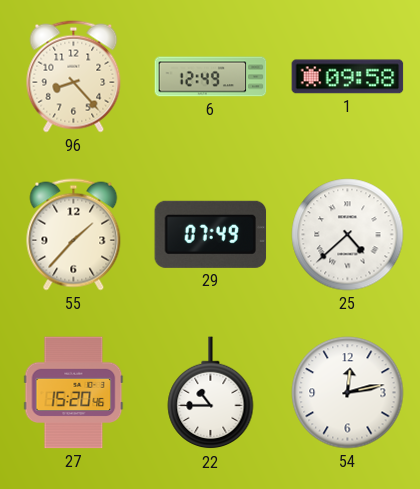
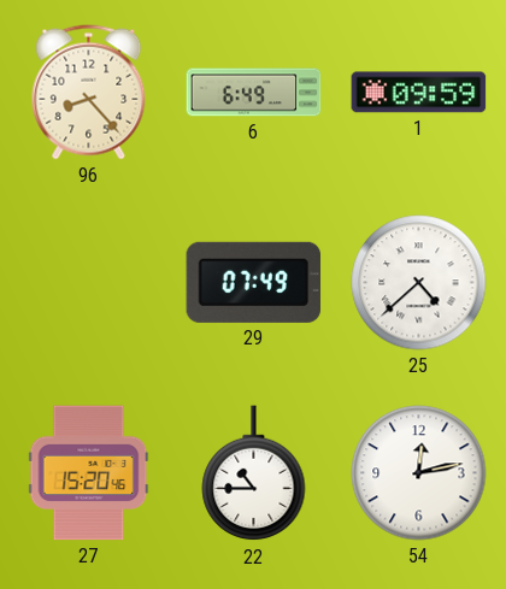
6: 12:49 -> 6:49 (254, 93)
1: 09:58 -> 09:59 (419, 93)
55: 1:37 -> none (74, 235)
